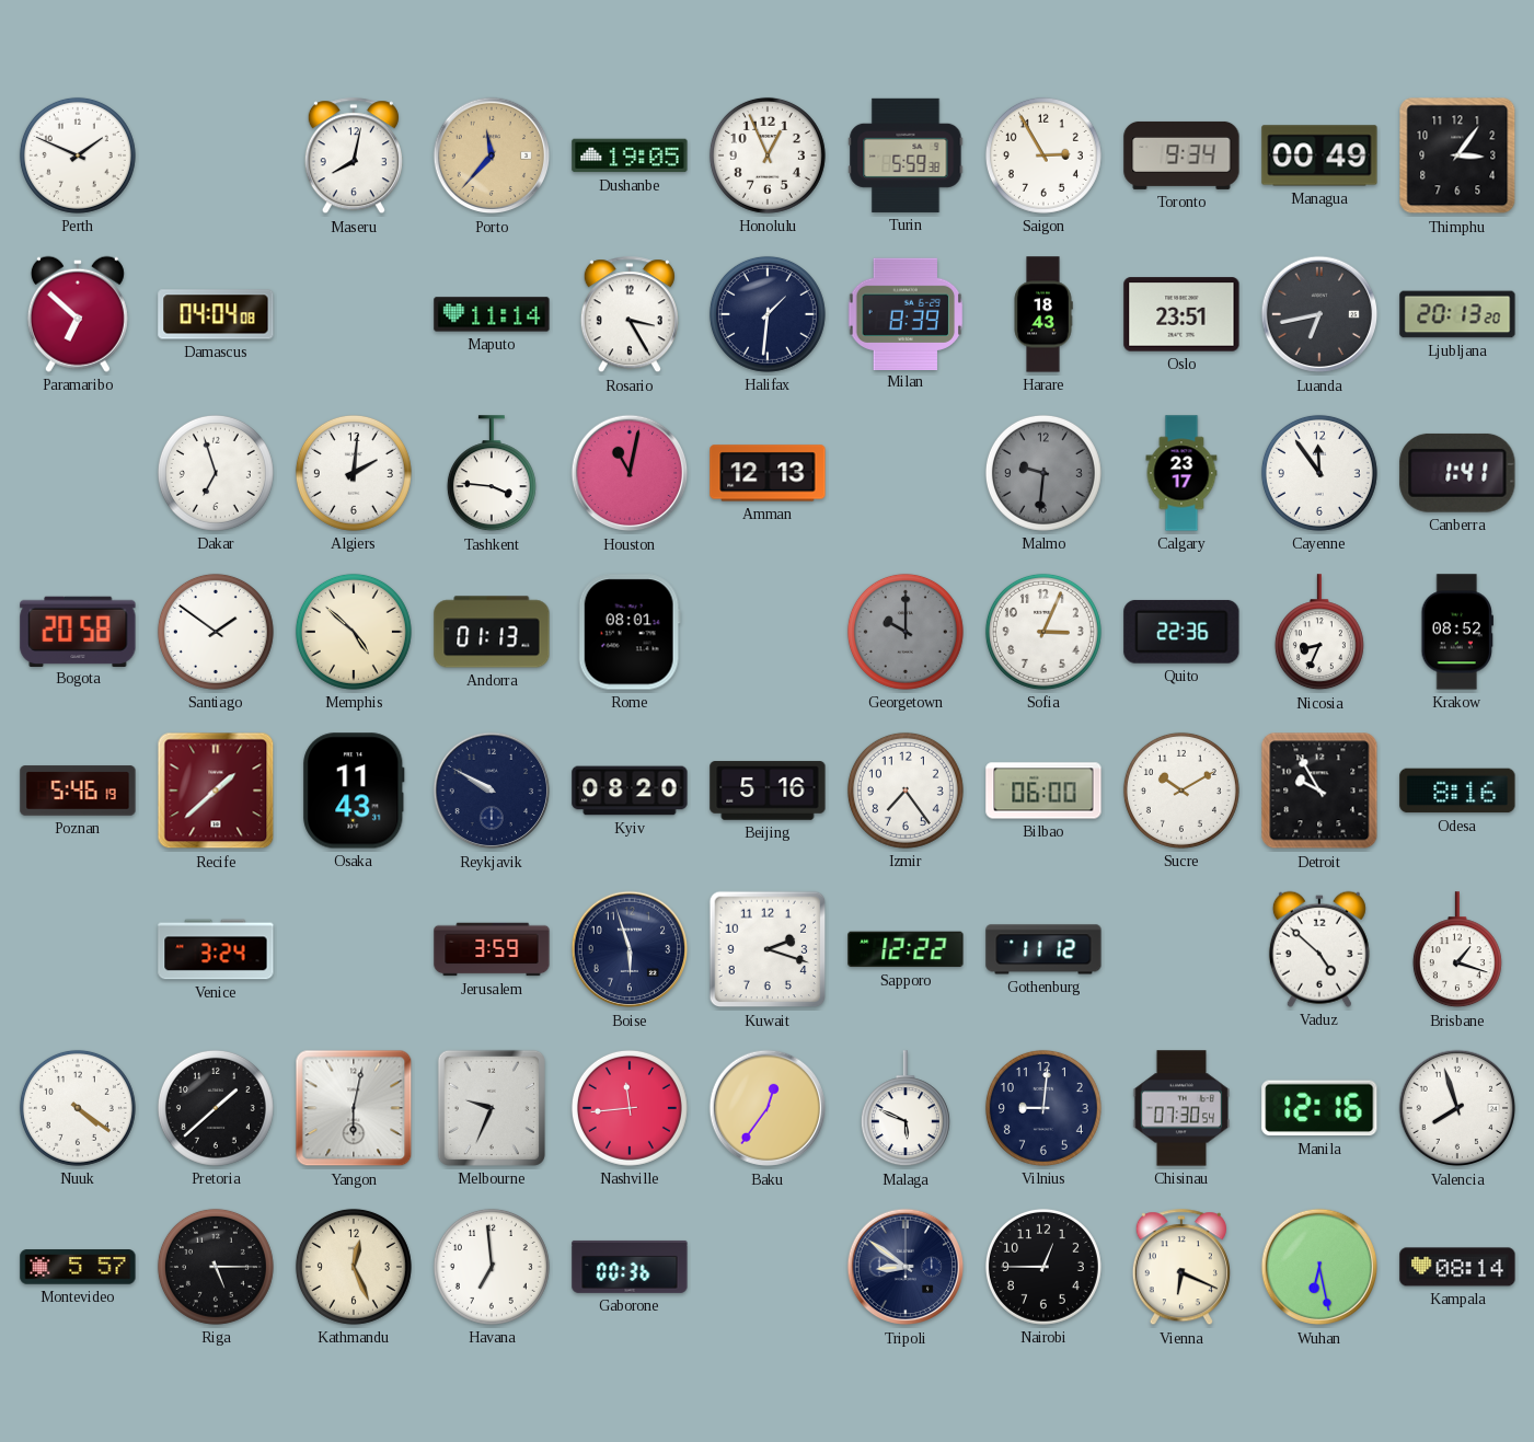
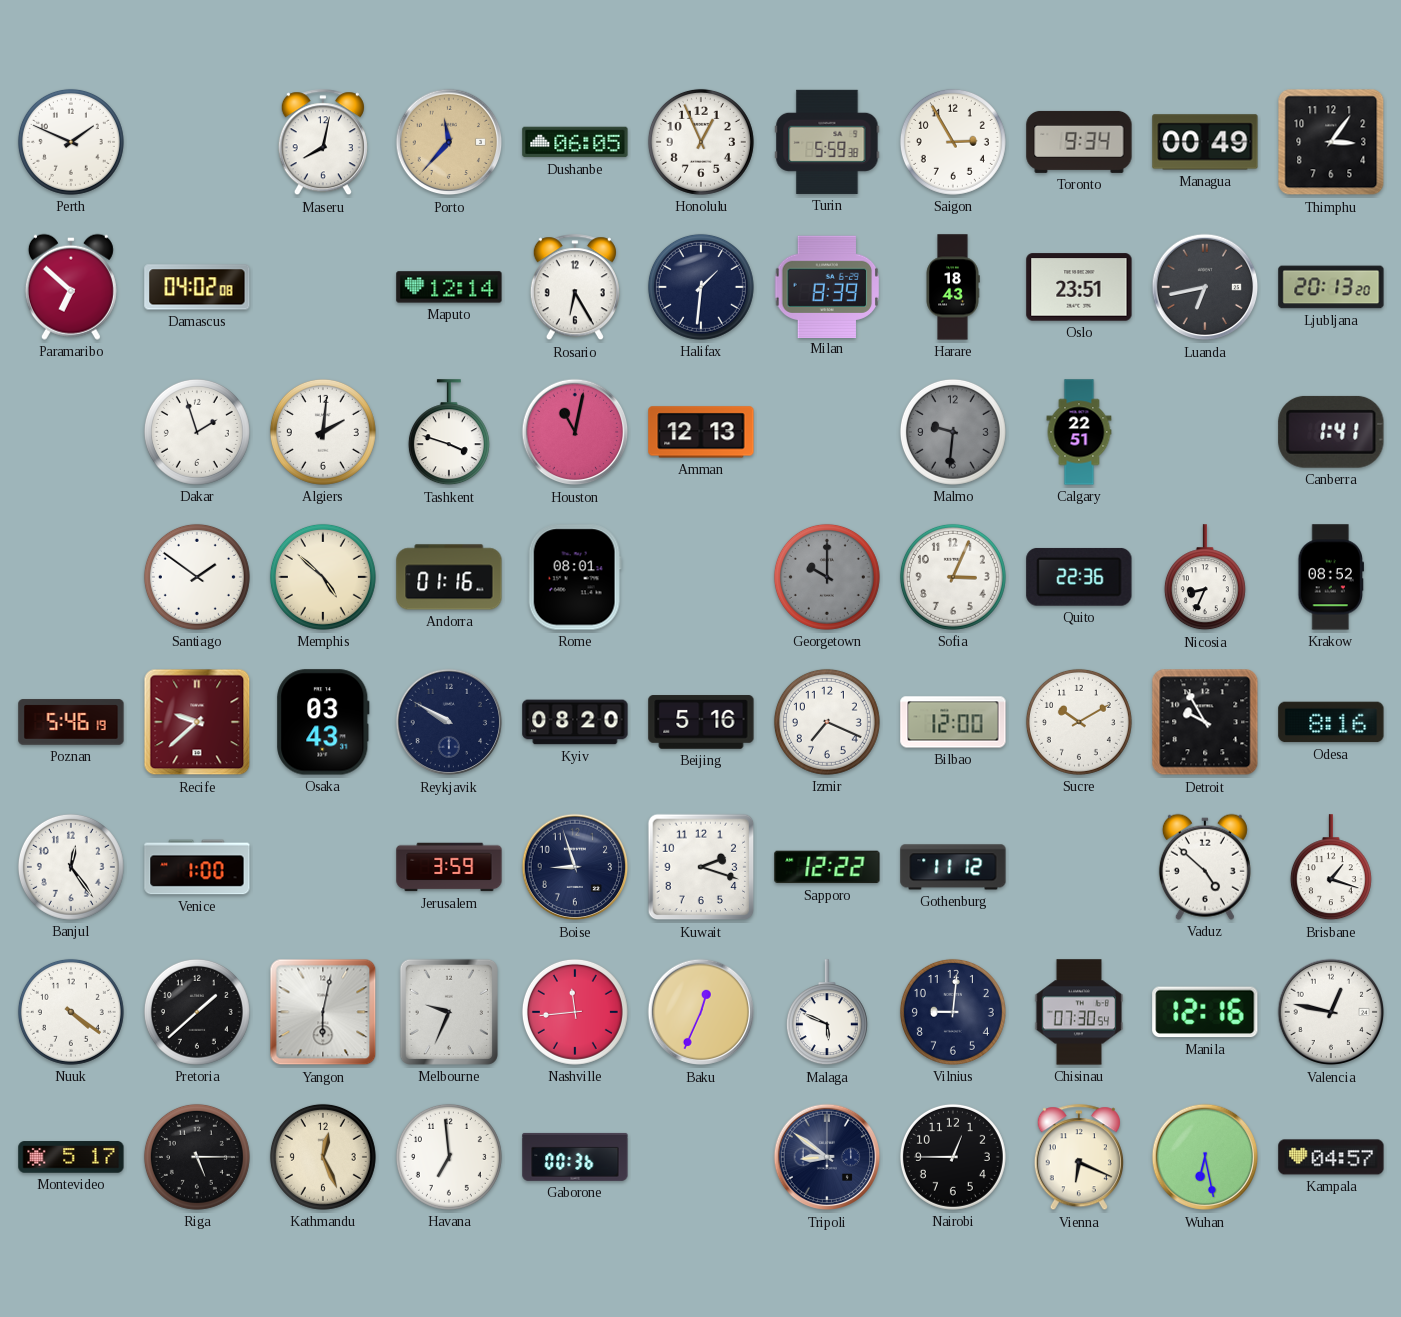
Dushanbe: 19:05 -> 06:05 (575, 142)
Damascus: 04:04 -> 04:02 (197, 287)
Maputo: 11:14 -> 12:14 (449, 287)
Rosario: 3:25 -> 6:25 (575, 288)
Dakar: 6:57 -> 1:57 (197, 432)
Tashkent: 3:46 -> 3:48 (449, 433)
Calgary: 23:17 -> 22:51 (1079, 432)
Cayenne: 11:54 -> none (1319, 473)
Bogota: 20:58 -> none (78, 631)
Andorra: 01:13 -> 01:16 (449, 577)
Recife: 1:38 -> 9:38 (197, 722)
Osaka: 11:43 -> 03:43 (323, 722)
Izmir: 7:24 -> 7:19 (827, 722)
Bilbao: 06:00 -> 12:00 (953, 722)
Banjul: none -> 12:24 (71, 867)
Venice: 3:24 -> 1:00 (197, 867)
Boise: 5:57 -> 8:57 (575, 867)
Baku: 12:36 -> 12:34 (701, 1012)
Valencia: 7:57 -> 12:47 (1331, 1012)
Montevideo: 5:57 -> 5:17 (71, 1157)
Kampala: 08:14 -> 04:57 (1331, 1157)
